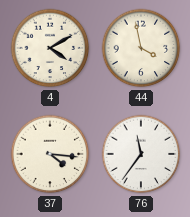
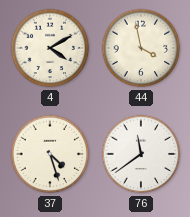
37: 4:16 -> 4:27 (50, 154)
76: 11:36 -> 11:39 (141, 154)
